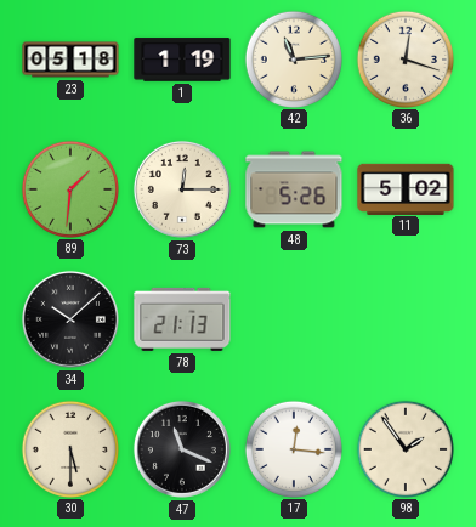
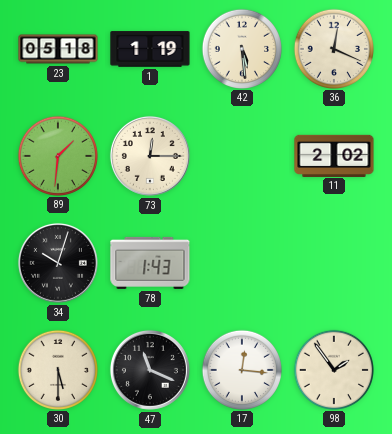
42: 11:14 -> 5:29 (241, 48)
36: 12:18 -> 12:19 (333, 48)
48: 5:26 -> none (294, 189)
11: 5:02 -> 2:02 (334, 155)
34: 10:08 -> 10:03 (58, 263)
78: 21:13 -> 1:43 (150, 263)
